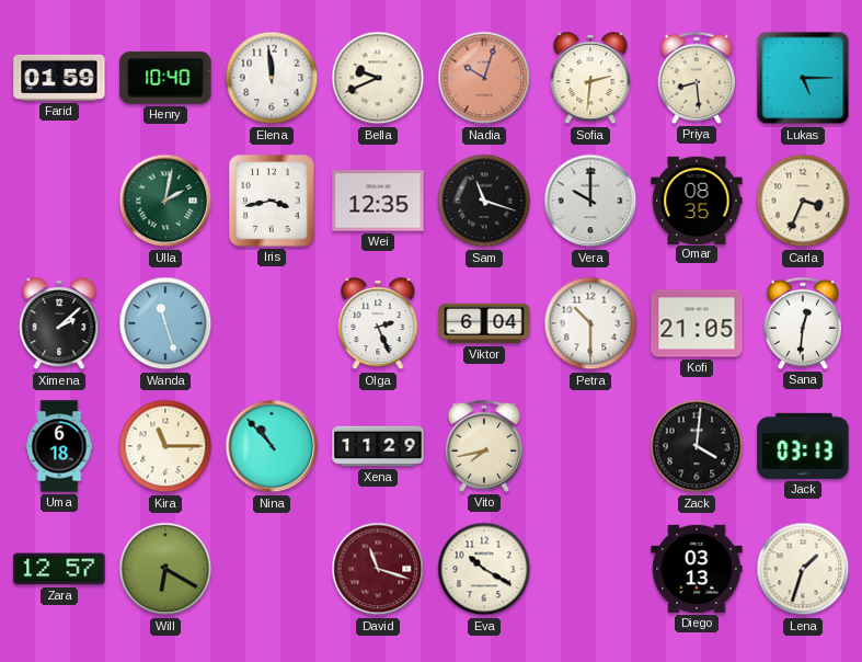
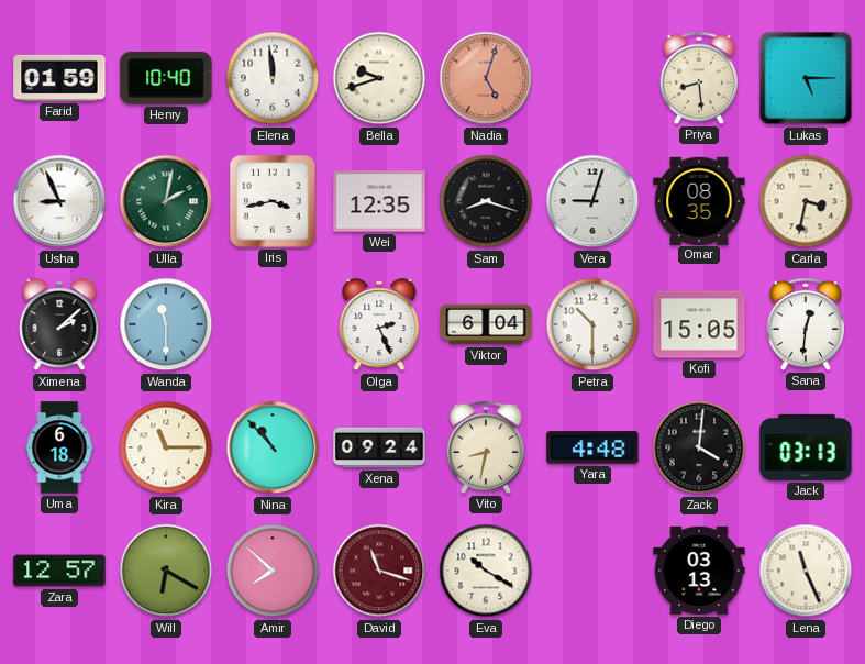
Bella: 9:41 -> 9:42 (379, 78)
Nadia: 10:03 -> 5:03 (486, 78)
Sofia: 2:31 -> none (590, 78)
Usha: none -> 8:56 (59, 201)
Sam: 11:18 -> 8:18 (486, 201)
Vera: 10:00 -> 9:03 (592, 201)
Carla: 3:34 -> 3:32 (806, 201)
Wanda: 11:27 -> 11:30 (166, 324)
Kofi: 21:05 -> 15:05 (699, 324)
Xena: 11:29 -> 09:24 (379, 447)
Vito: 7:43 -> 8:32 (485, 447)
Yara: none -> 4:48 (592, 447)
Amir: none -> 7:52 (273, 571)
Lena: 1:33 -> 11:26 (806, 571)
